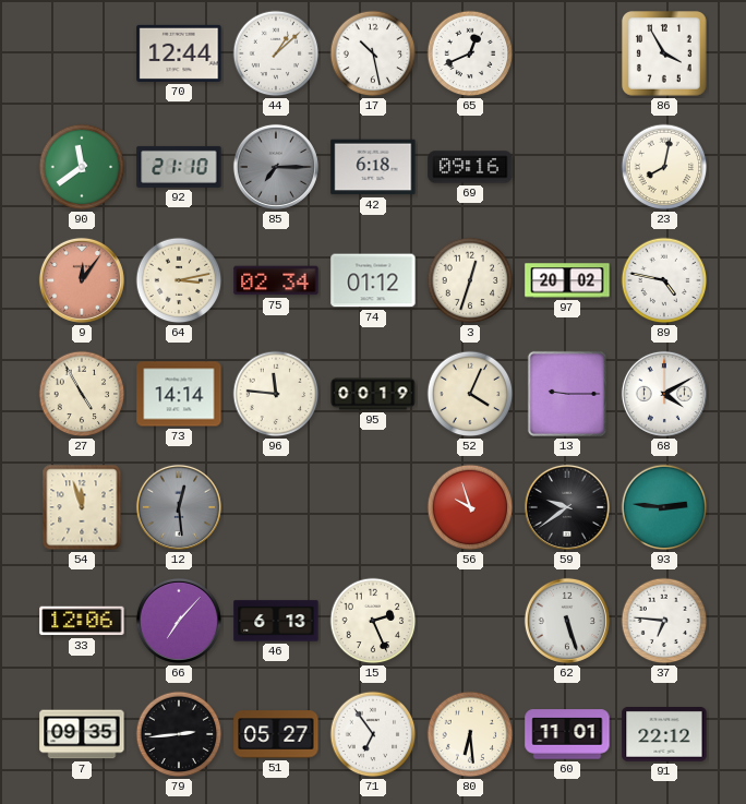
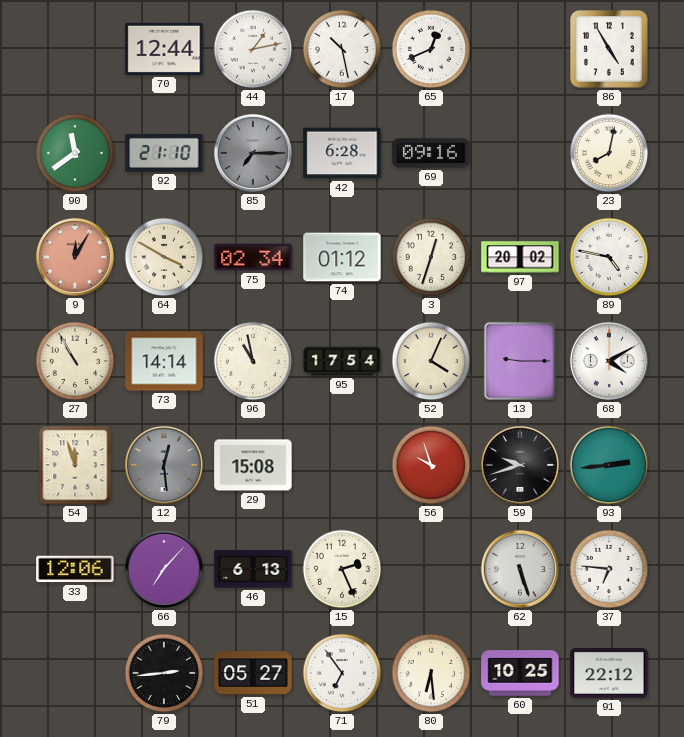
44: 1:08 -> 1:13 (253, 49)
86: 3:55 -> 4:55 (610, 50)
42: 6:18 -> 6:28 (342, 153)
9: 12:06 -> 12:05 (75, 257)
64: 3:13 -> 3:50 (164, 257)
27: 4:55 -> 10:55 (75, 361)
96: 11:46 -> 10:58 (253, 361)
95: 00:19 -> 17:54 (342, 361)
29: none -> 15:08 (253, 465)
59: 9:39 -> 9:42 (520, 465)
93: 2:46 -> 2:44 (609, 465)
7: 09:35 -> none (82, 734)
60: 11:01 -> 10:25 (520, 673)
